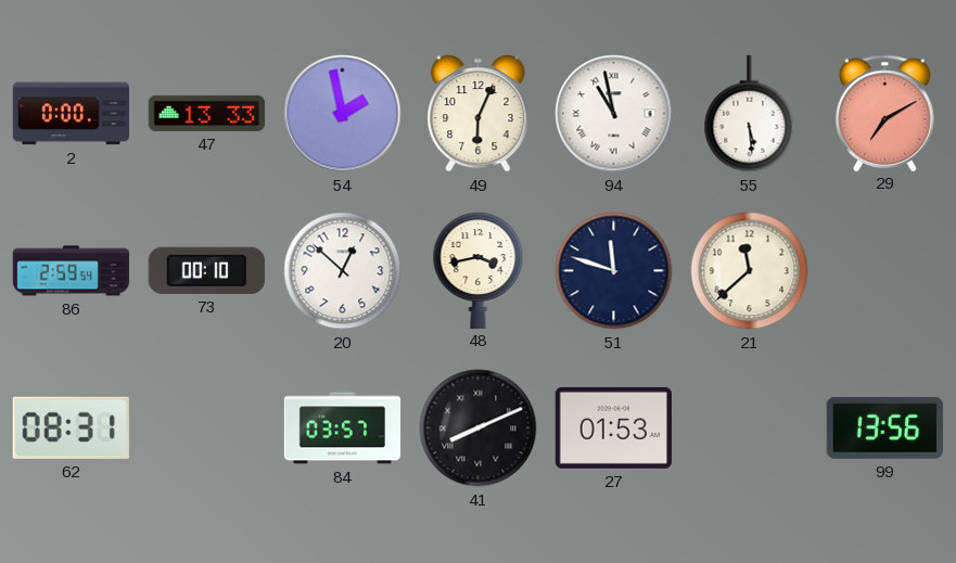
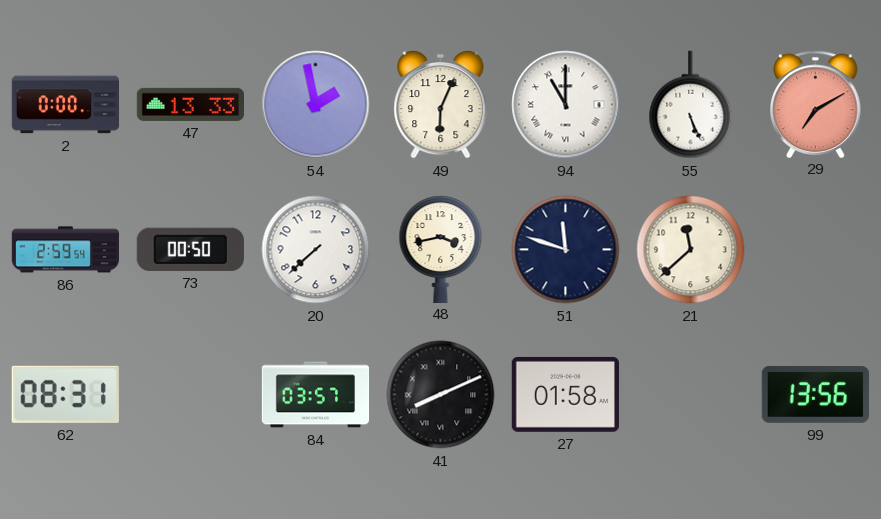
94: 10:58 -> 11:00 (566, 105)
55: 5:29 -> 5:26 (691, 105)
73: 00:10 -> 00:50 (190, 249)
20: 12:52 -> 7:38 (316, 250)
27: 01:53 -> 01:58 (565, 394)
